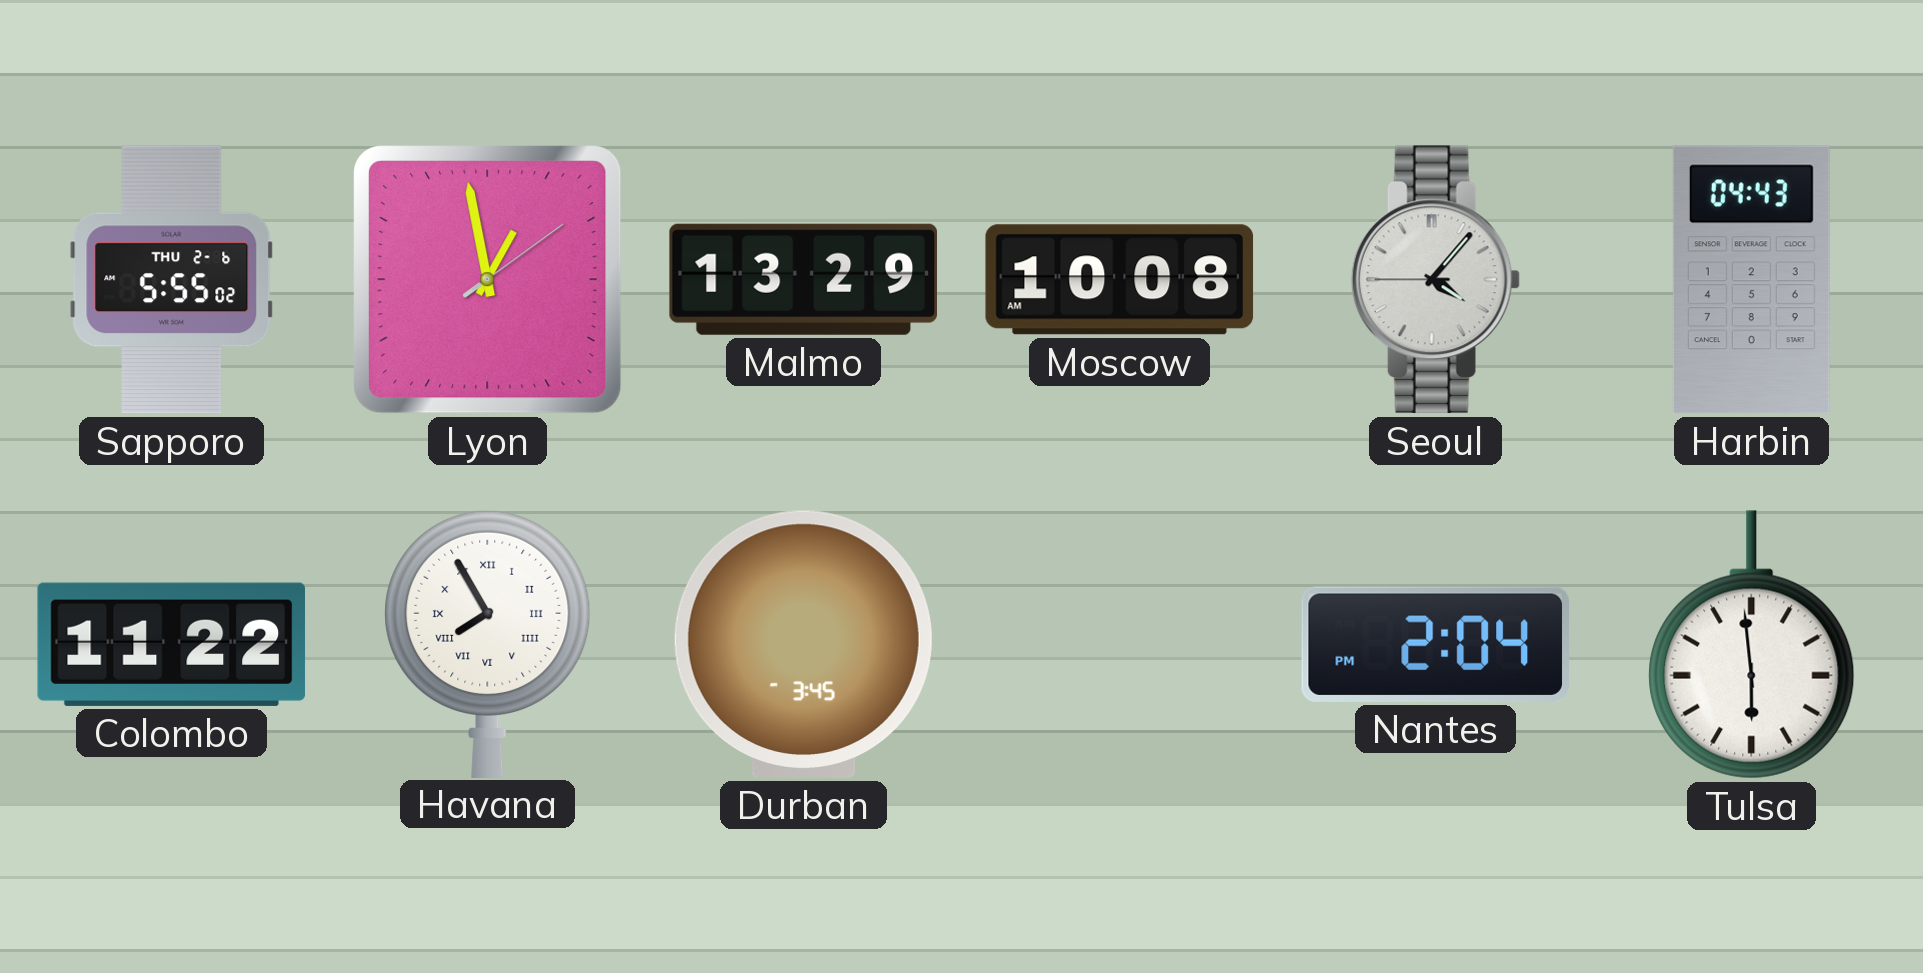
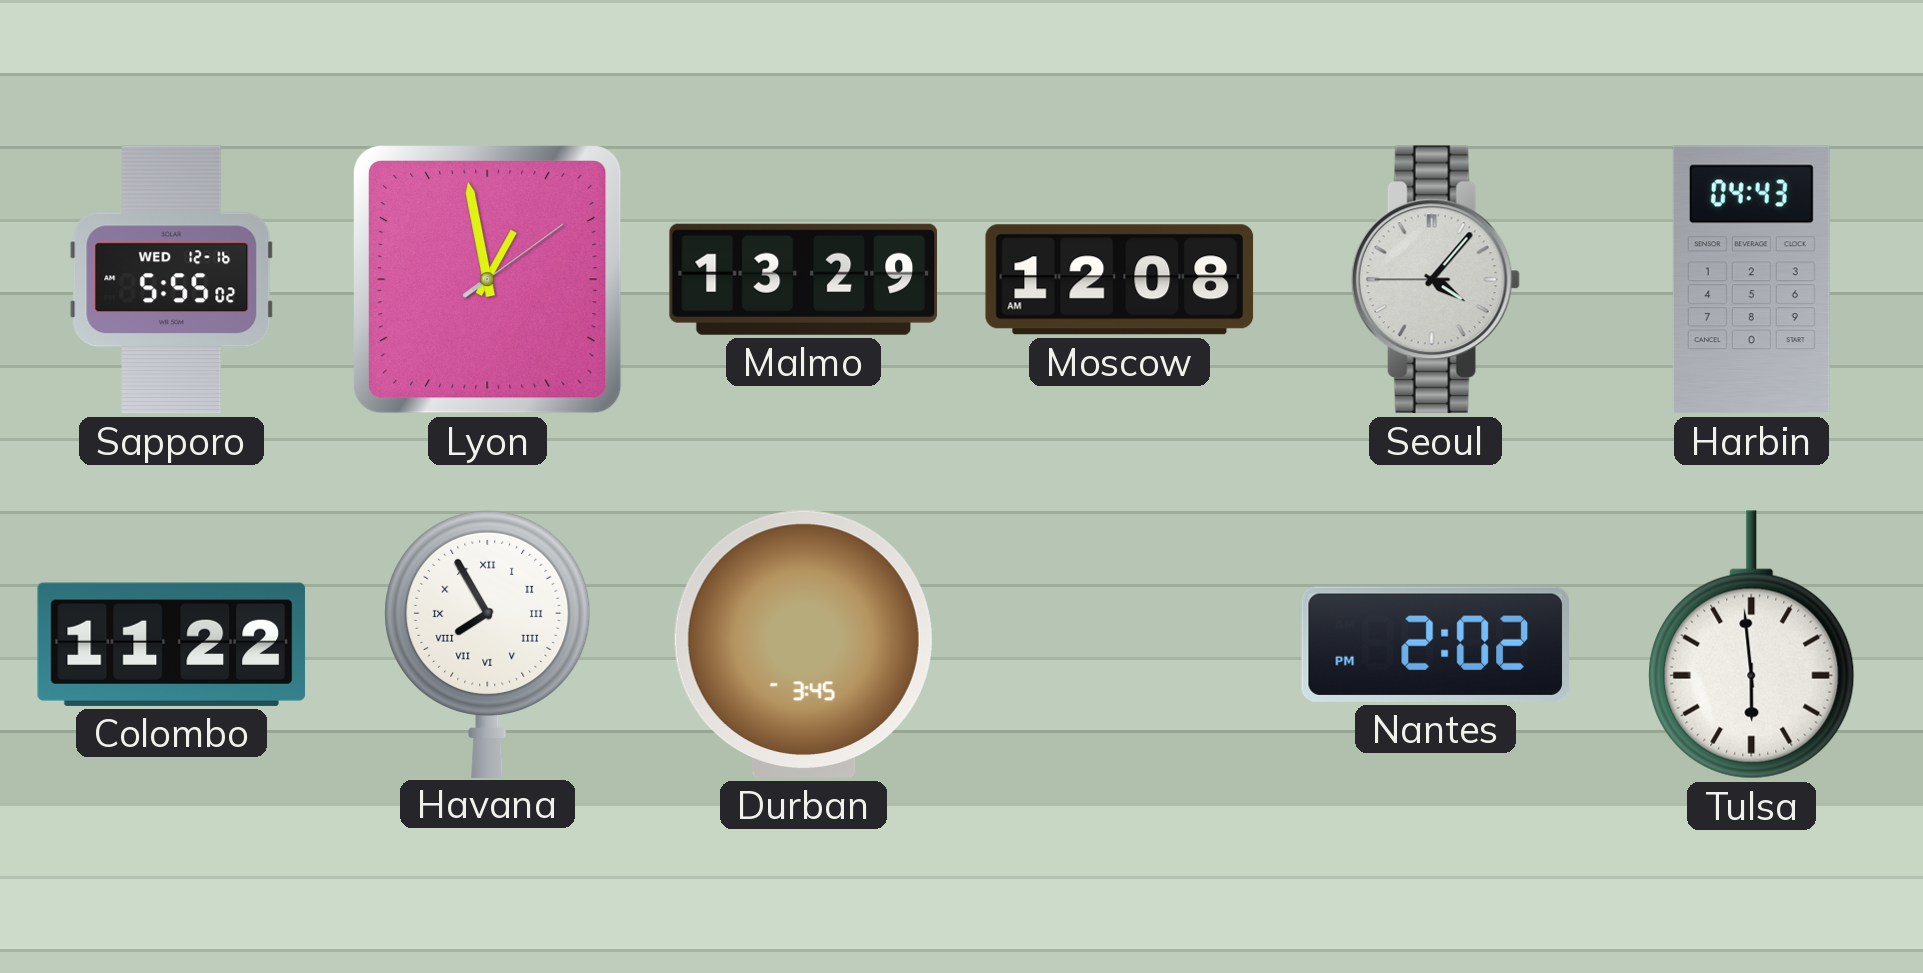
Sapporo date: THU 2-6 -> WED 12-16 (172, 280)
Moscow: 10:08 -> 12:08 (1120, 280)
Nantes: 2:04 -> 2:02 (1435, 644)
